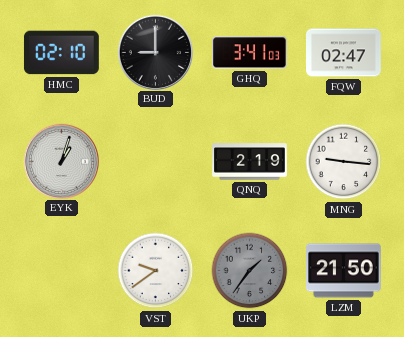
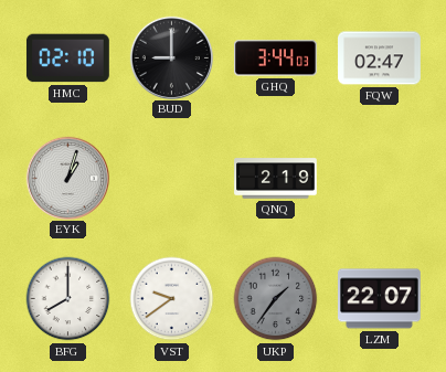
GHQ: 3:41 -> 3:44 (276, 59)
MNG: 9:16 -> none (344, 162)
BFG: none -> 8:00 (68, 299)
LZM: 21:50 -> 22:07 (380, 299)
